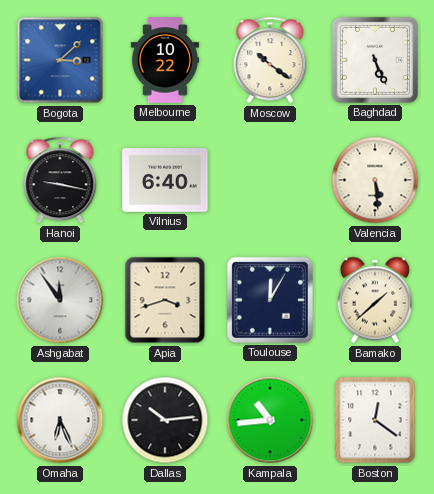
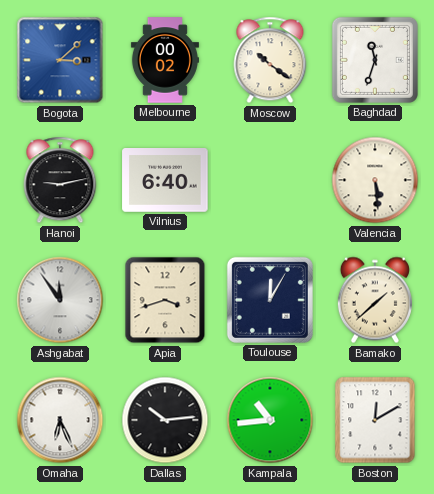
Melbourne: 10:22 -> 00:02 (165, 60)
Baghdad: 5:26 -> 11:33 (375, 60)
Hanoi: 9:17 -> 9:13 (60, 180)
Boston: 12:21 -> 12:10 (375, 420)
